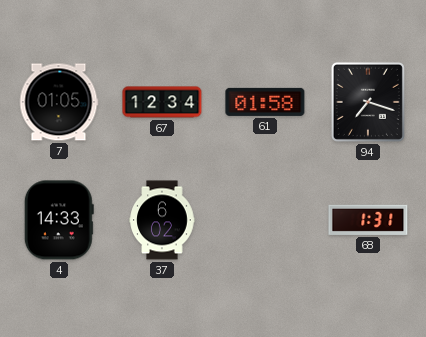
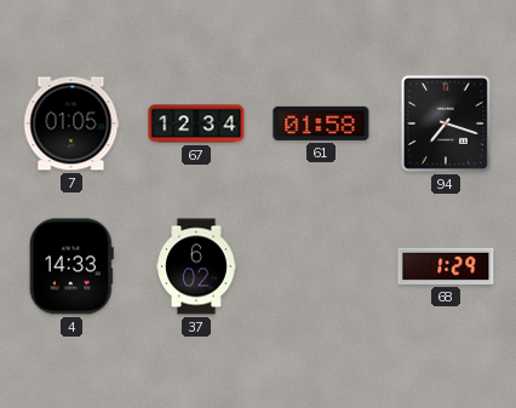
68: 1:31 -> 1:29 (446, 266)
